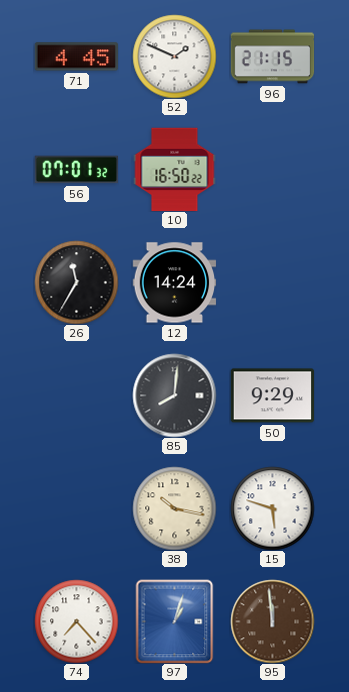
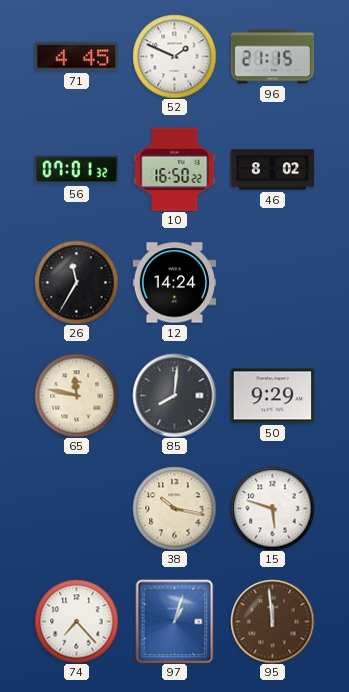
46: none -> 8:02 (272, 170)
65: none -> 11:47 (76, 395)
